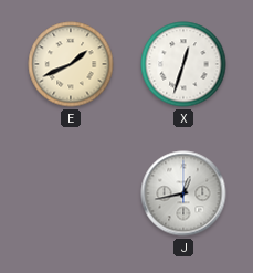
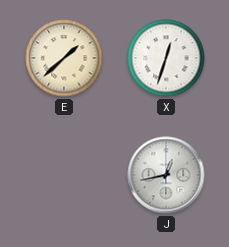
E: 1:41 -> 1:38 (64, 58)
